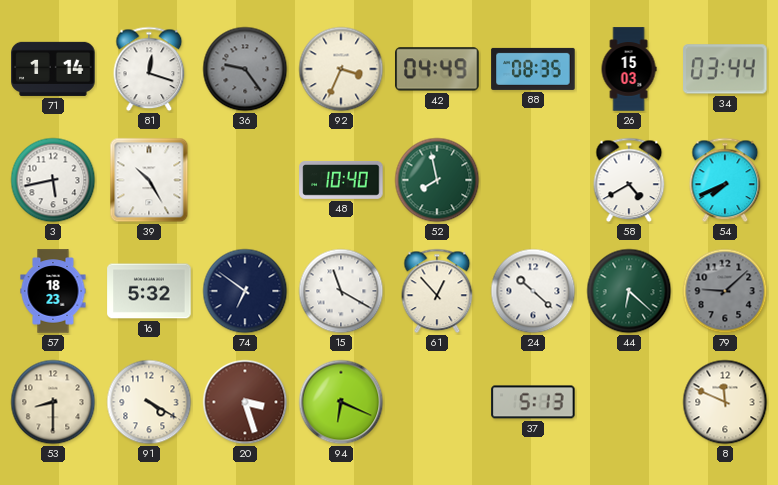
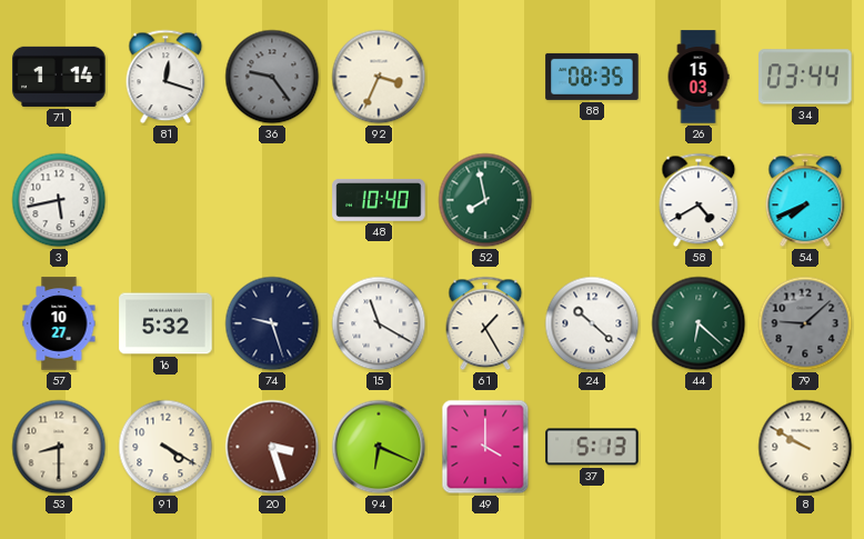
42: 04:49 -> none (437, 69)
39: 10:25 -> none (149, 180)
57: 18:23 -> 10:27 (59, 323)
74: 6:51 -> 9:27 (272, 323)
61: 12:53 -> 1:25 (485, 323)
49: none -> 4:00 (485, 447)
8: 11:49 -> 9:50 (805, 447)
